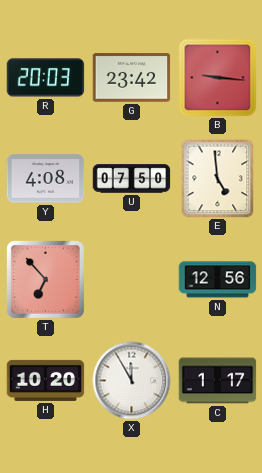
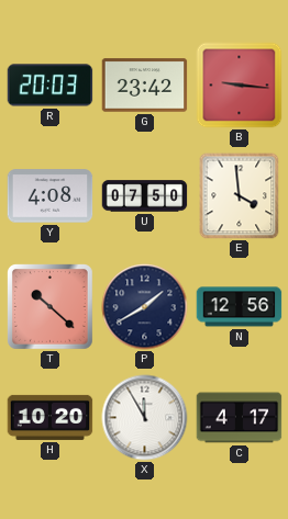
E: 4:59 -> 3:59 (240, 196)
T: 6:53 -> 10:22 (51, 307)
P: none -> 1:40 (145, 307)
C: 1:17 -> 4:17 (240, 418)
